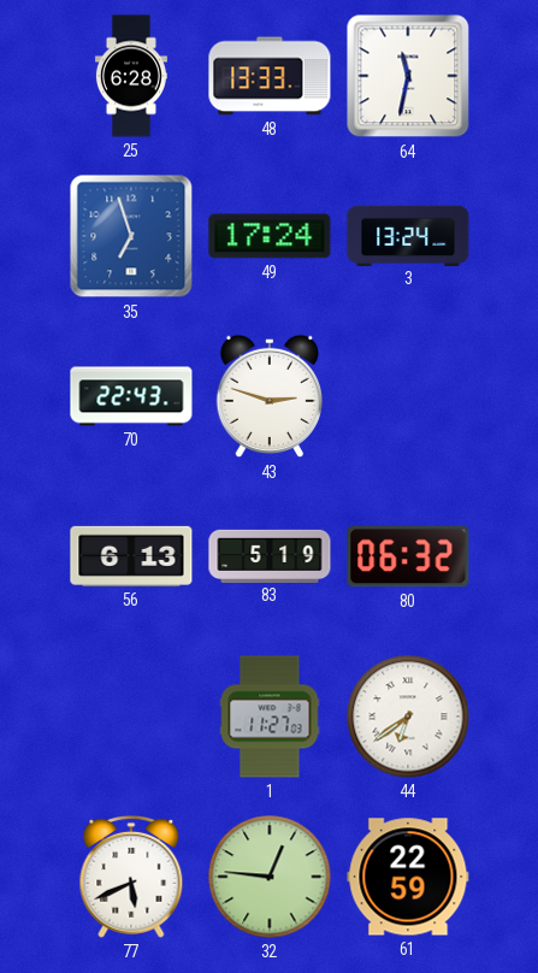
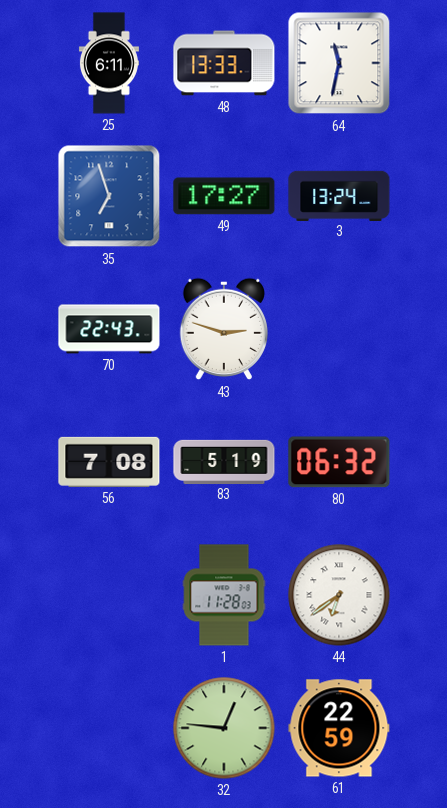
25: 6:28 -> 6:11 (109, 63)
49: 17:24 -> 17:27 (224, 196)
56: 6:13 -> 7:08 (109, 462)
1: 11:27 -> 11:28 (224, 595)
77: 5:41 -> none (131, 877)
